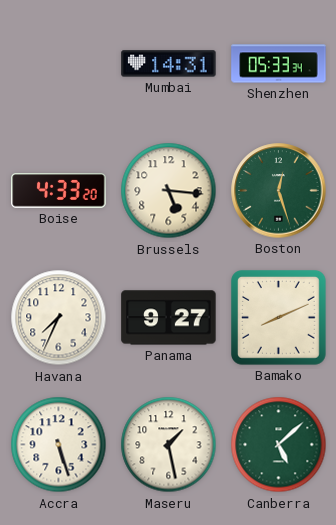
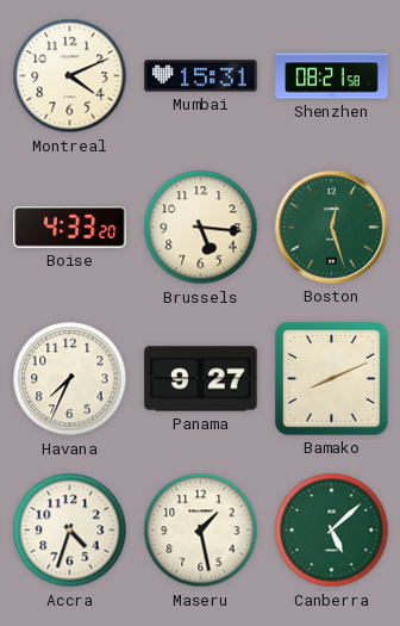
Montreal: none -> 4:11 (70, 76)
Mumbai: 14:31 -> 15:31 (201, 76)
Shenzhen: 05:33 -> 08:21 (332, 76)
Accra: 5:27 -> 4:33 (70, 531)
